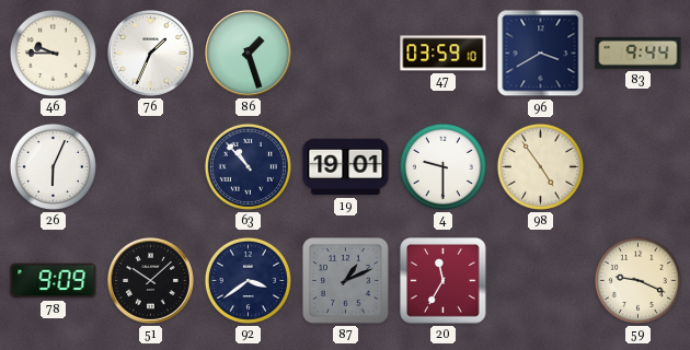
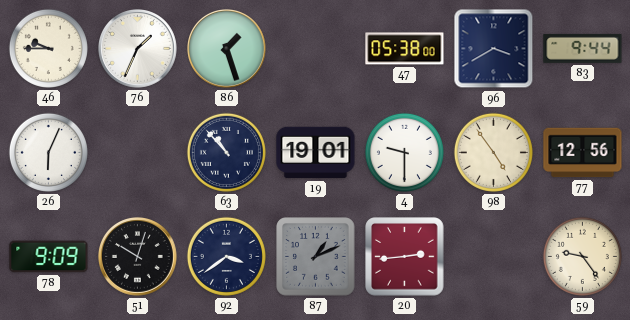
47: 03:59 -> 05:38 (405, 49)
77: none -> 12:56 (583, 153)
51: 10:08 -> 10:03 (138, 257)
20: 11:35 -> 2:44 (405, 257)
59: 9:19 -> 9:24 (582, 256)
